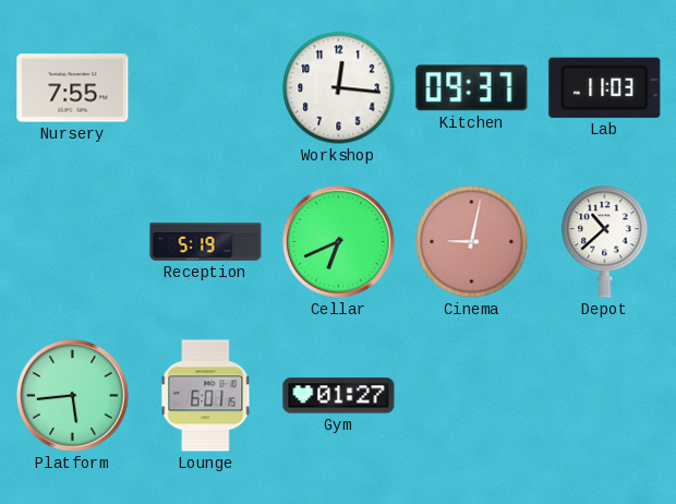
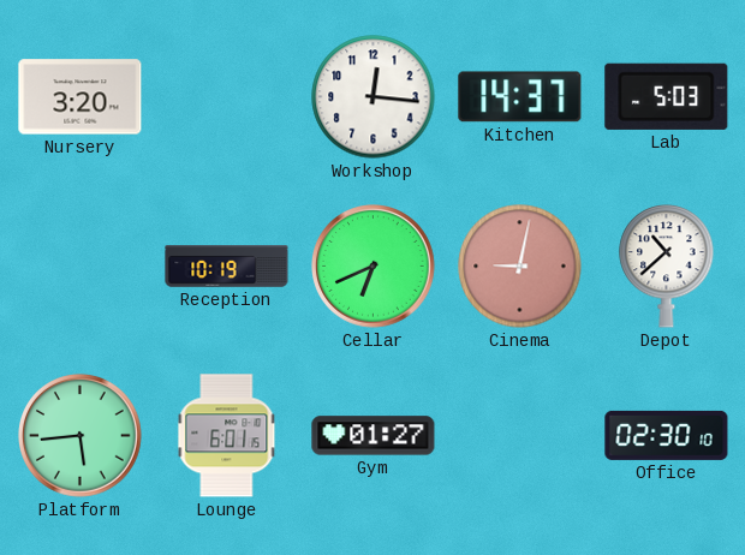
Nursery: 7:55 -> 3:20 (81, 97)
Kitchen: 09:37 -> 14:37 (520, 97)
Lab: 11:03 -> 5:03 (667, 96)
Reception: 5:19 -> 10:19 (227, 267)
Office: none -> 02:30 (667, 435)
